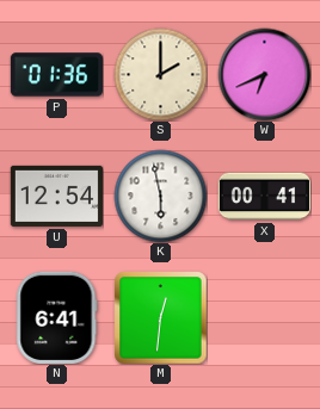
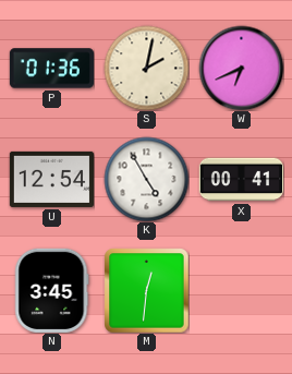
S: 2:00 -> 2:02 (146, 68)
K: 5:58 -> 4:55 (146, 179)
N: 6:41 -> 3:45 (52, 290)
